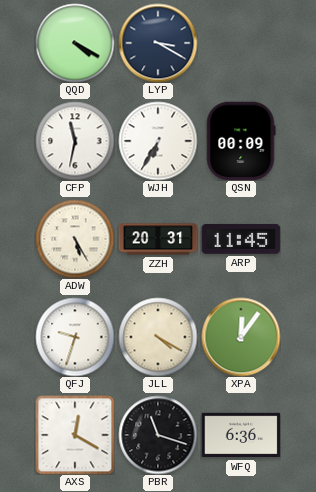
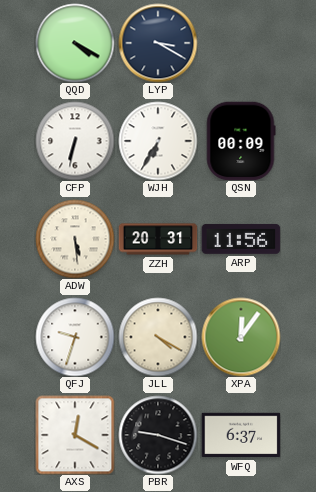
CFP: 11:32 -> 6:32 (75, 141)
ADW: 5:25 -> 5:29 (75, 239)
ARP: 11:45 -> 11:56 (241, 239)
PBR: 11:18 -> 9:18 (158, 435)
WFQ: 6:36 -> 6:37 (241, 435)
